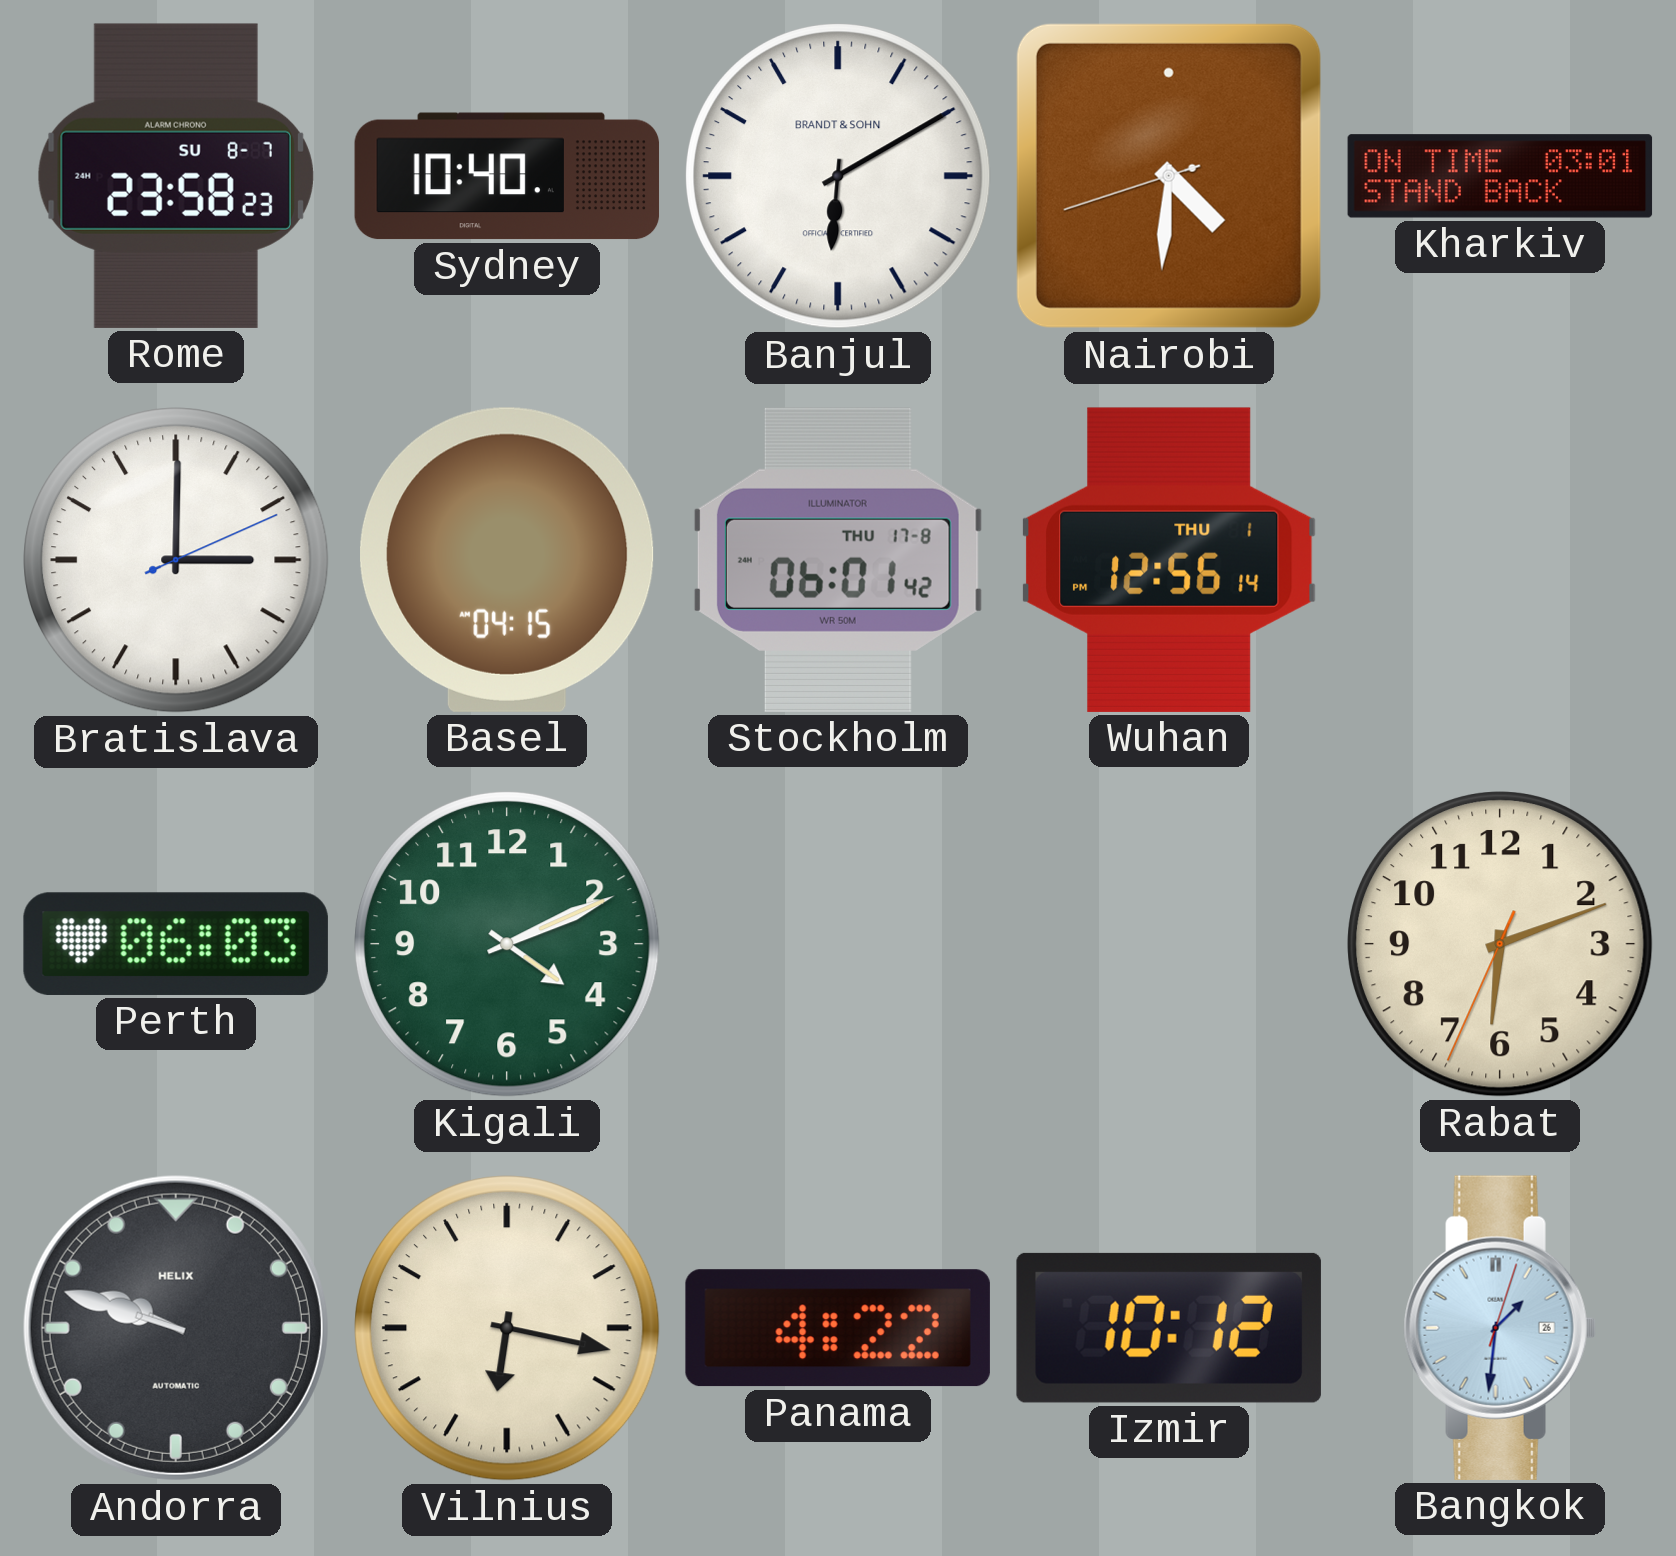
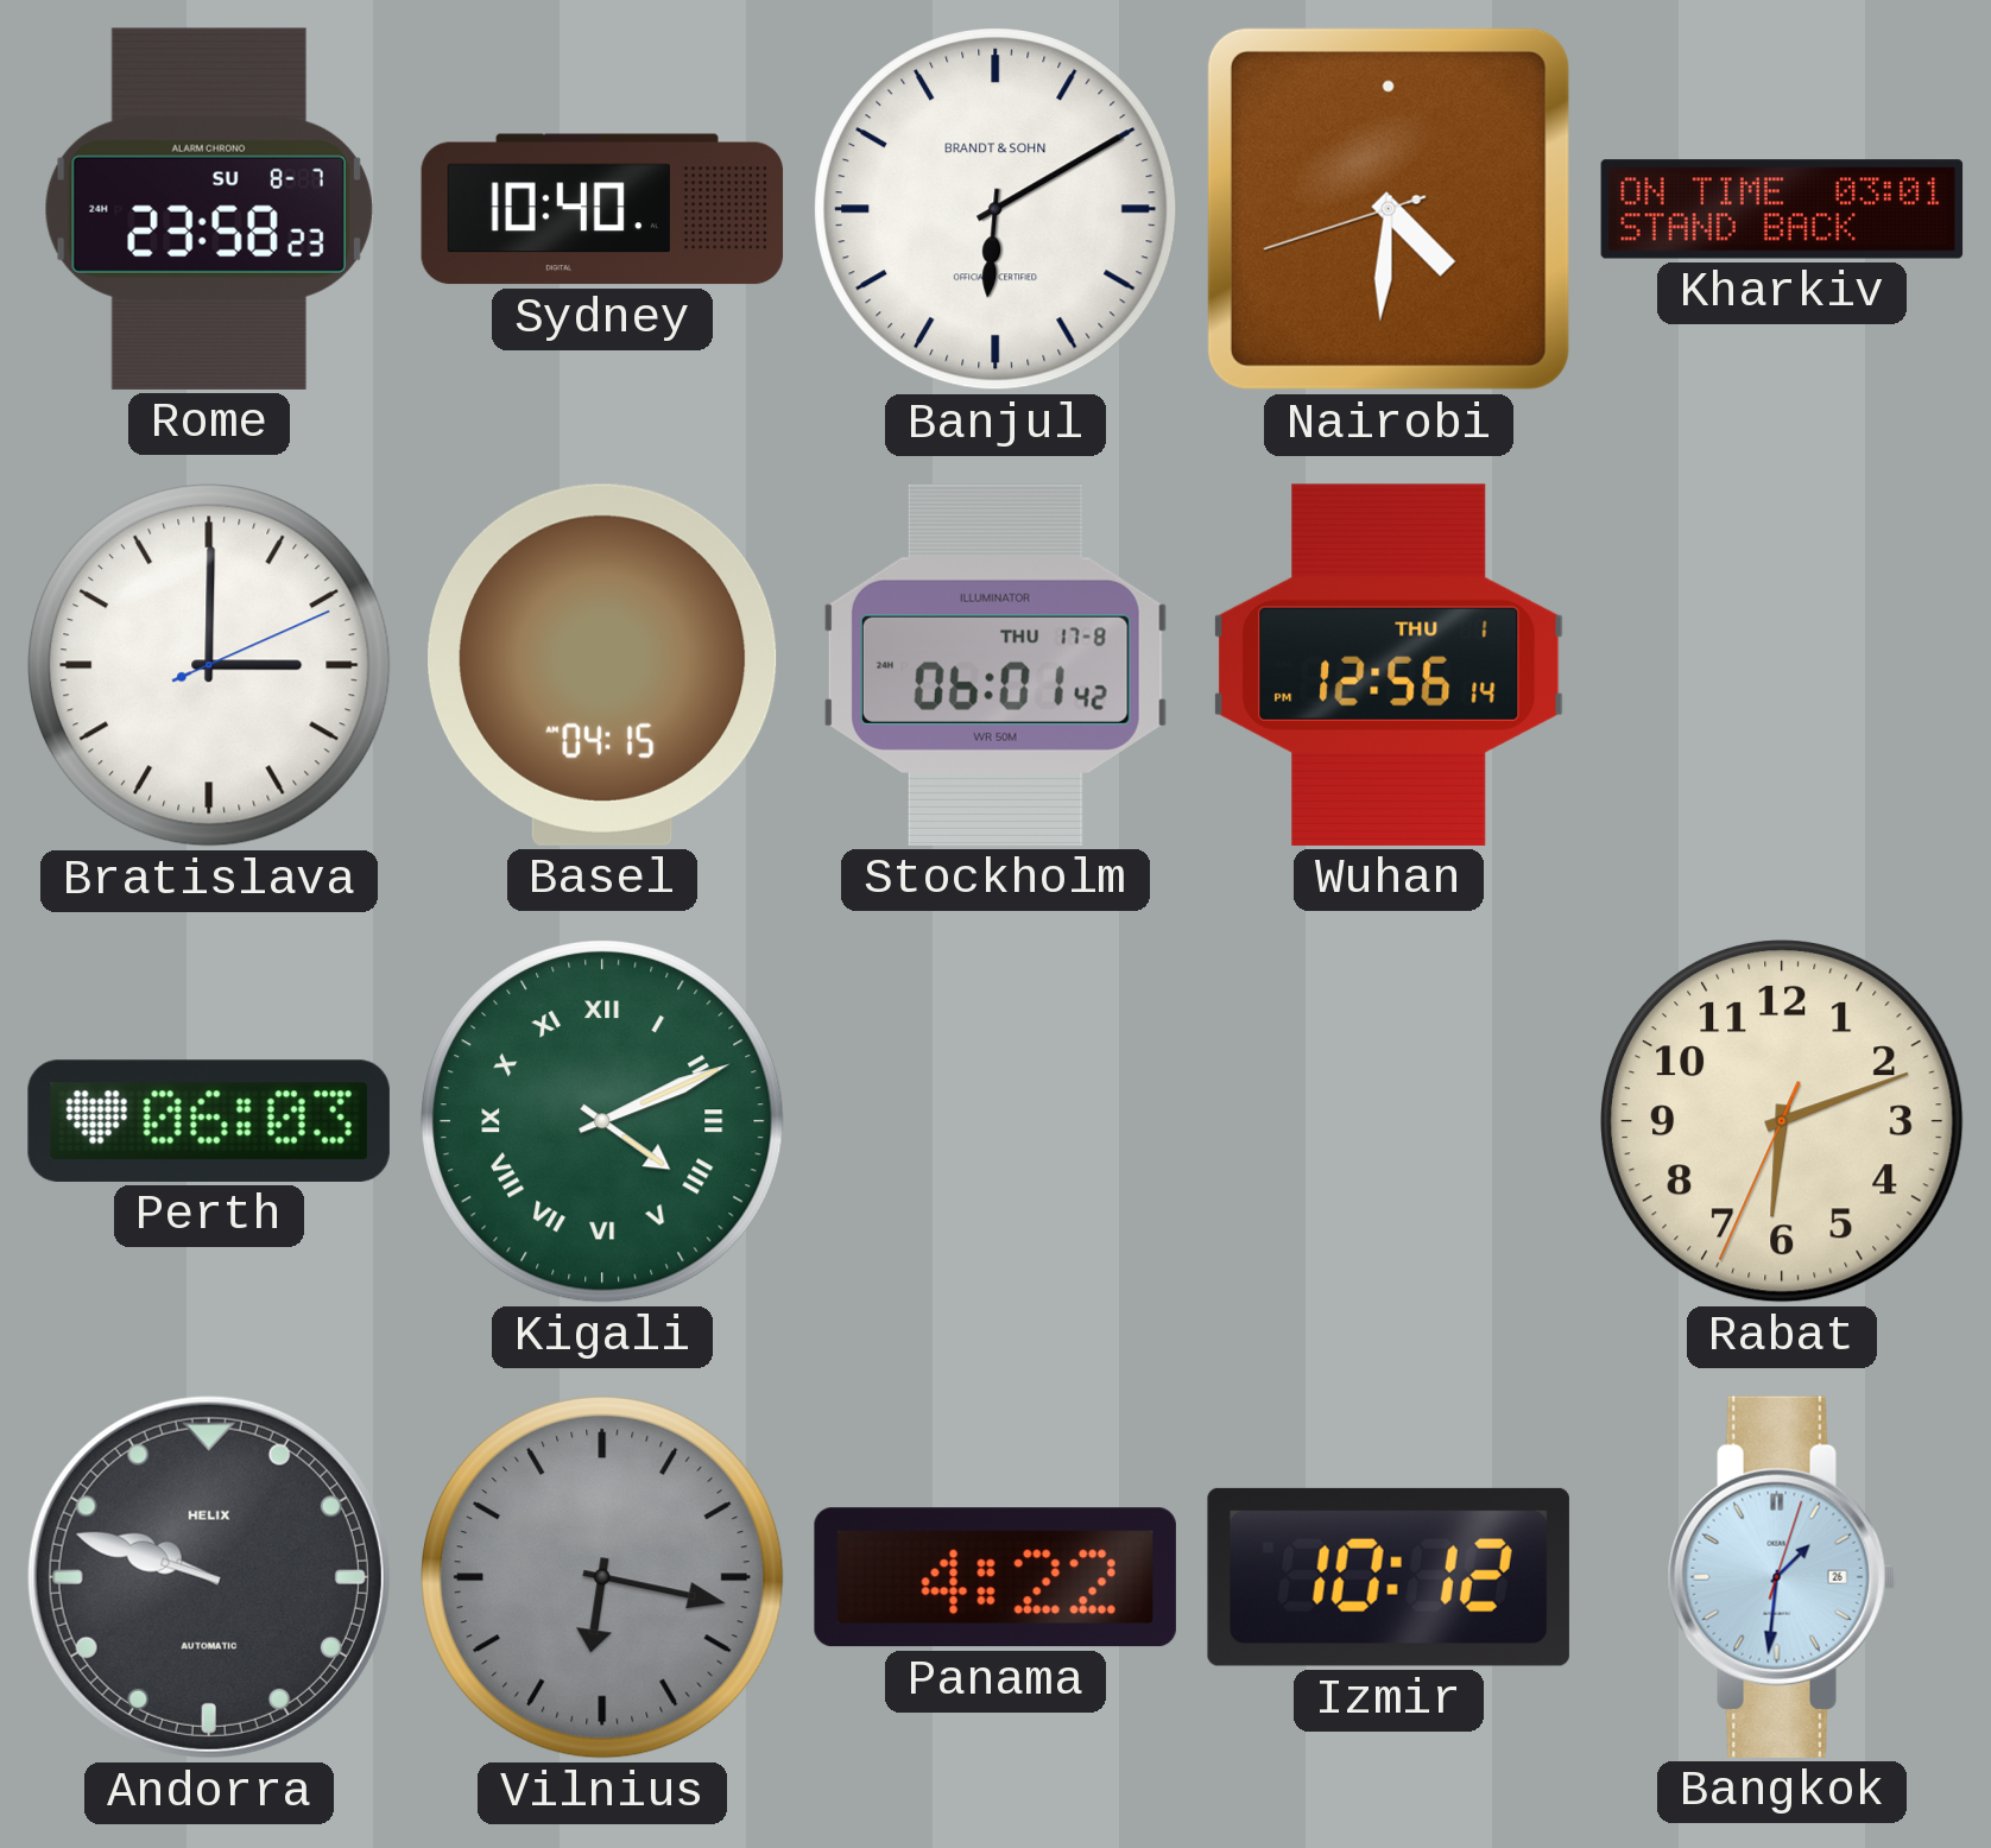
Kigali numerals: Arabic -> Roman (603, 1122)
Vilnius dial: cream -> grey (603, 1578)
